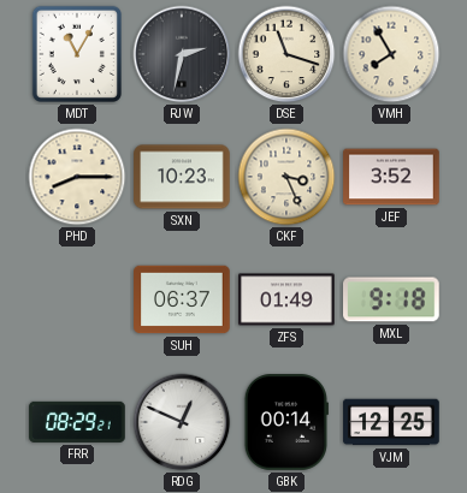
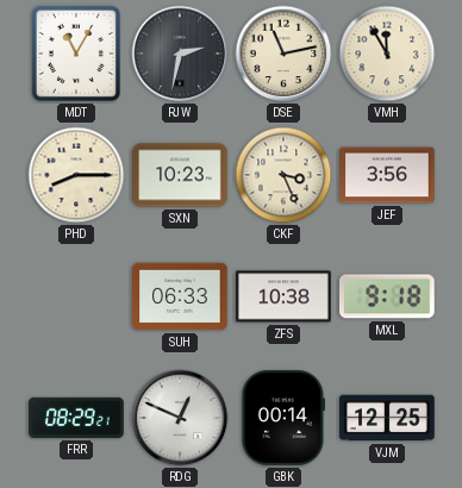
DSE: 11:18 -> 11:13 (283, 54)
VMH: 7:55 -> 11:55 (387, 54)
JEF: 3:52 -> 3:56 (387, 175)
SUH: 06:37 -> 06:33 (180, 296)
ZFS: 01:49 -> 10:38 (283, 296)
